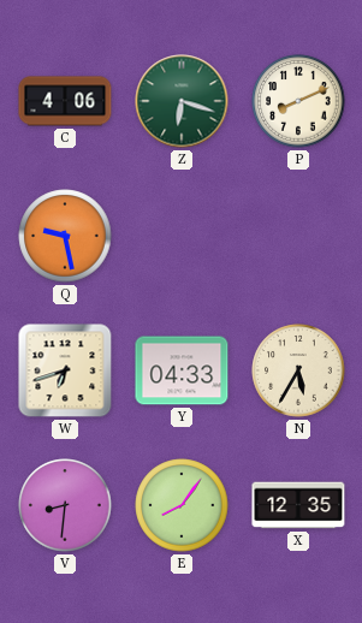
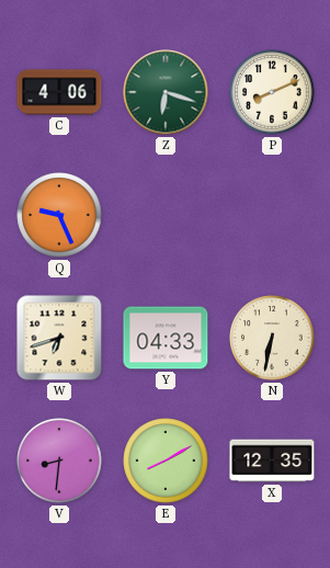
Q: 9:28 -> 9:26 (59, 215)
N: 5:35 -> 6:32 (272, 338)
E: 8:06 -> 8:10 (166, 461)
